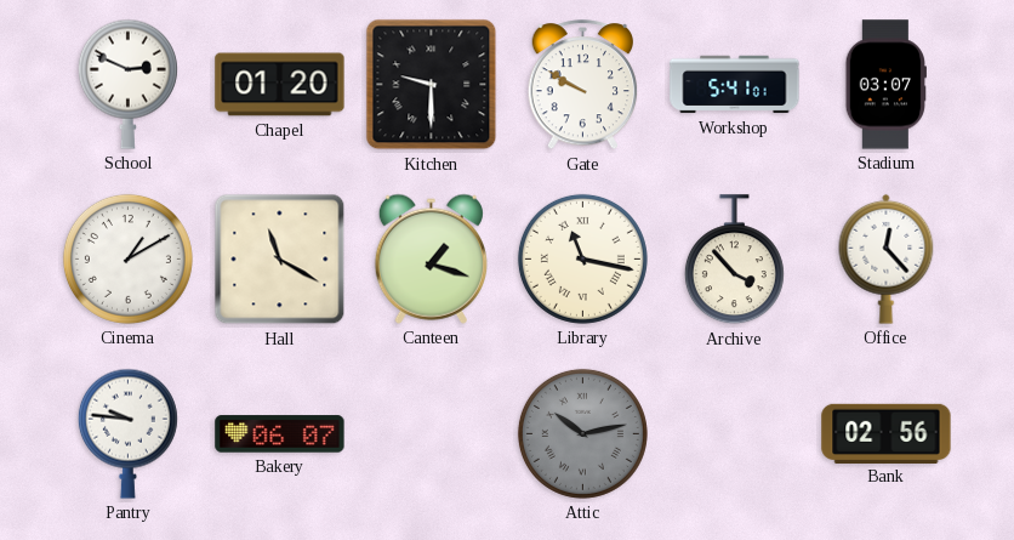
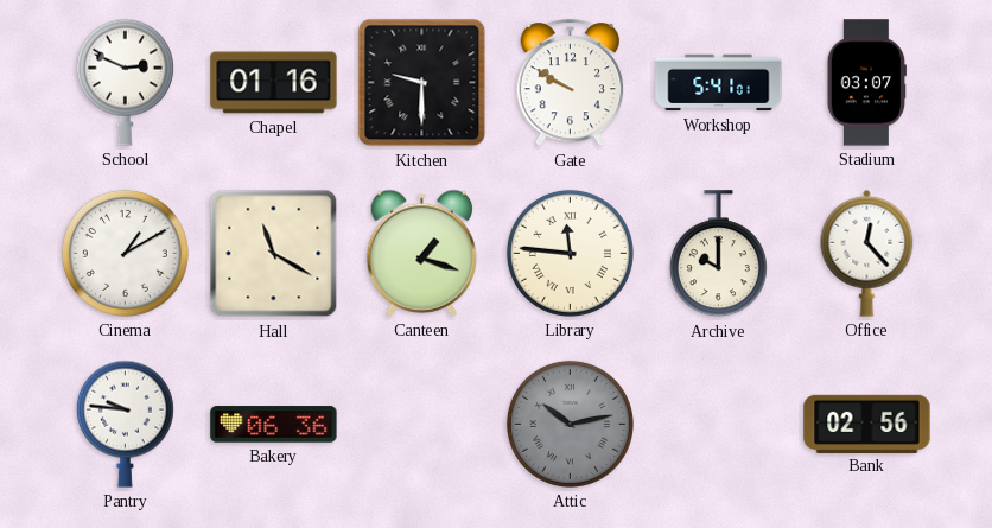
Chapel: 01:20 -> 01:16 (274, 83)
Library: 11:17 -> 11:46 (570, 253)
Archive: 3:53 -> 10:00 (718, 254)
Bakery: 06:07 -> 06:36 (274, 425)
